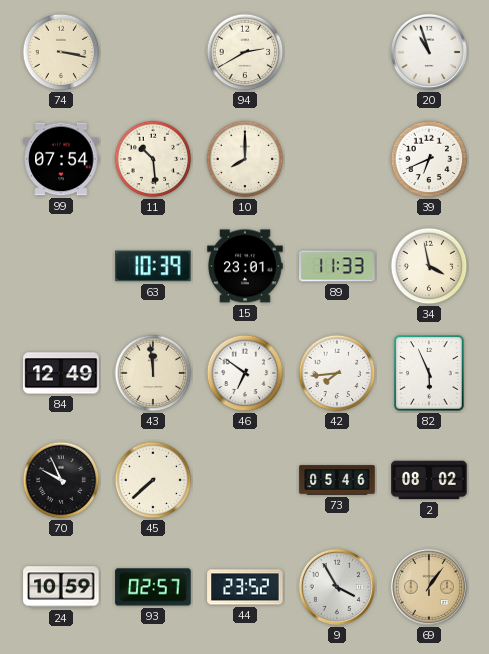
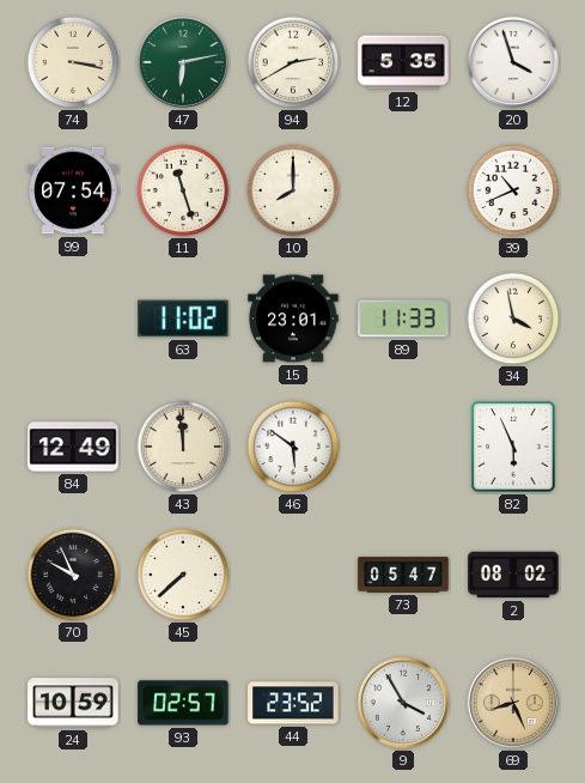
47: none -> 6:13 (183, 62)
12: none -> 5:35 (403, 62)
20: 10:57 -> 3:57 (513, 62)
11: 10:29 -> 11:27 (183, 190)
39: 6:41 -> 10:41 (513, 190)
63: 10:39 -> 11:02 (183, 318)
46: 6:51 -> 5:51 (293, 447)
42: 7:44 -> none (337, 373)
73: 05:46 -> 05:47 (403, 575)
69: 1:06 -> 8:26 (513, 703)
